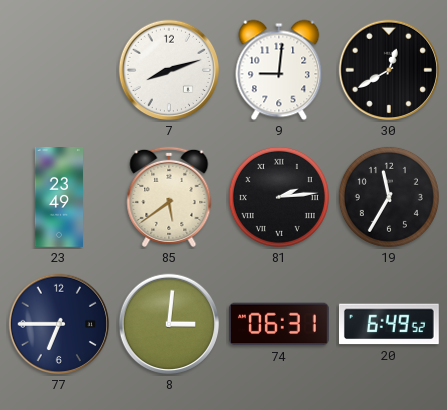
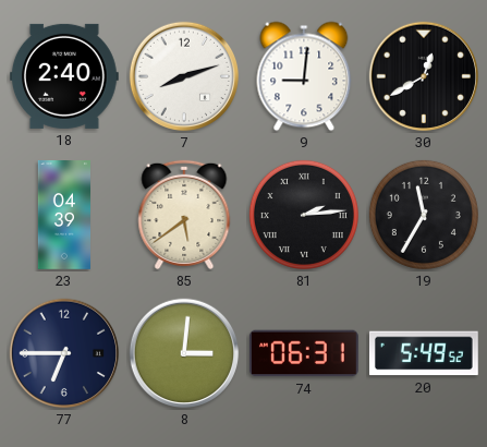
18: none -> 2:40 (64, 76)
23: 23:49 -> 04:39 (63, 216)
20: 6:49 -> 5:49 (424, 353)
